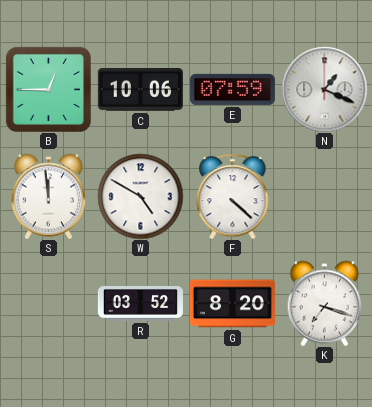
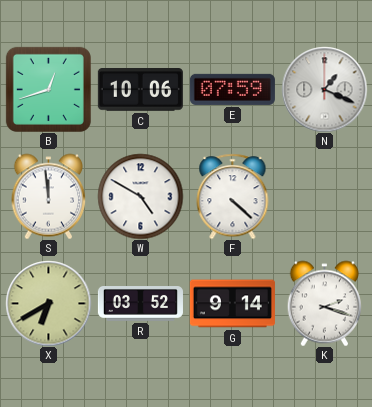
B: 12:45 -> 12:42 (48, 89)
X: none -> 6:40 (48, 303)
G: 8:20 -> 9:14 (232, 304)
K: 7:18 -> 2:18 (325, 303)
